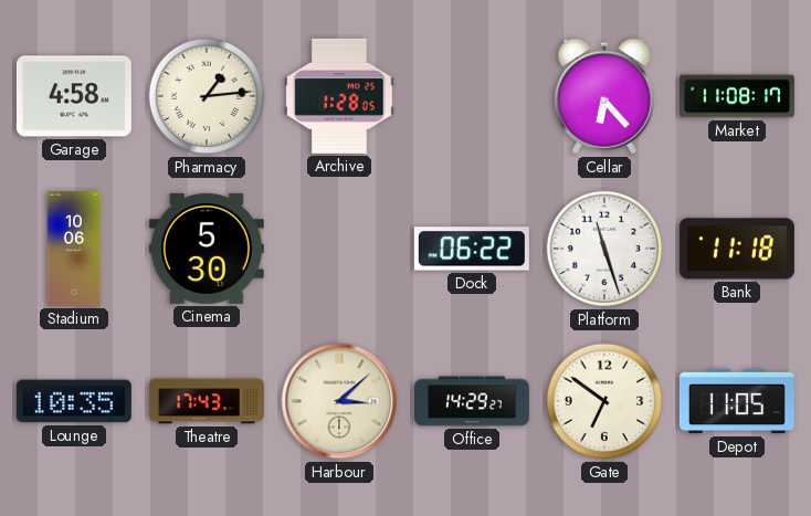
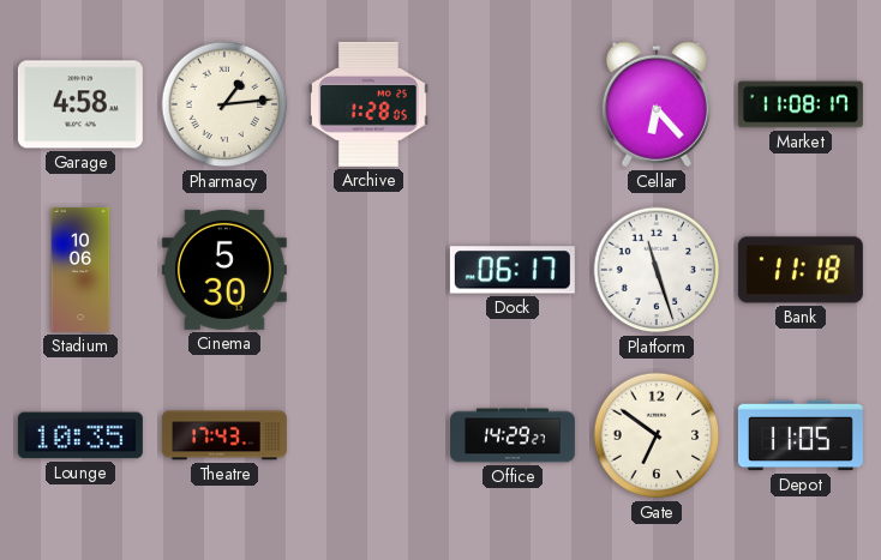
Dock: 06:22 -> 06:17 (513, 270)
Harbour: 3:08 -> none (339, 401)
